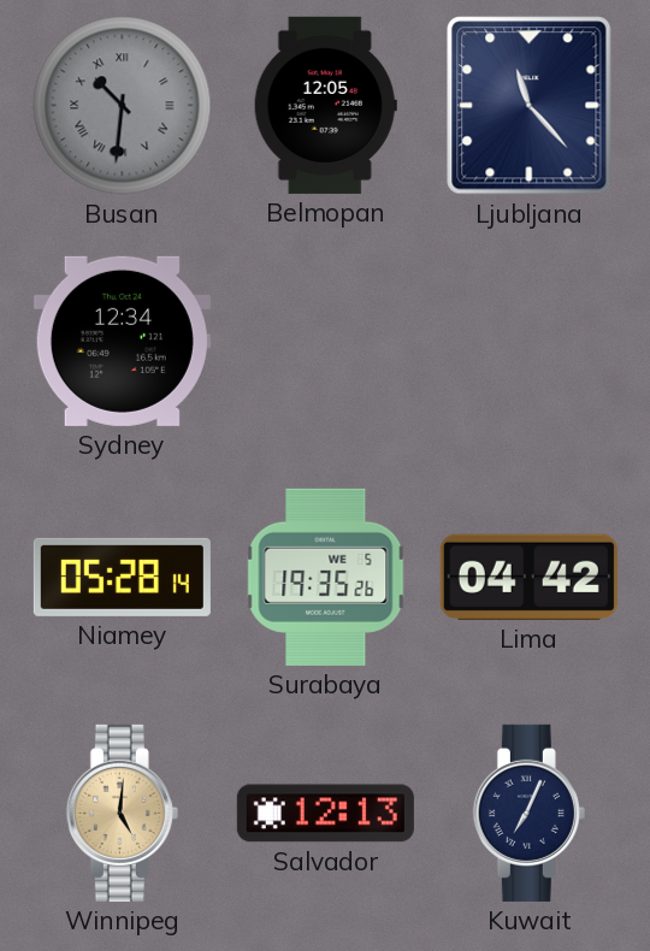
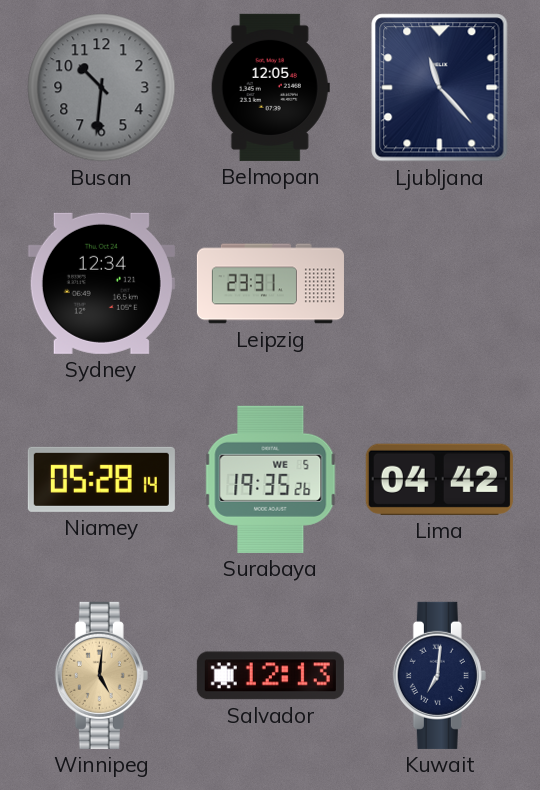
Busan numerals: Roman -> Arabic (102, 88)
Leipzig: none -> 23:31 (270, 284)
Kuwait: 7:04 -> 7:01 (439, 675)
